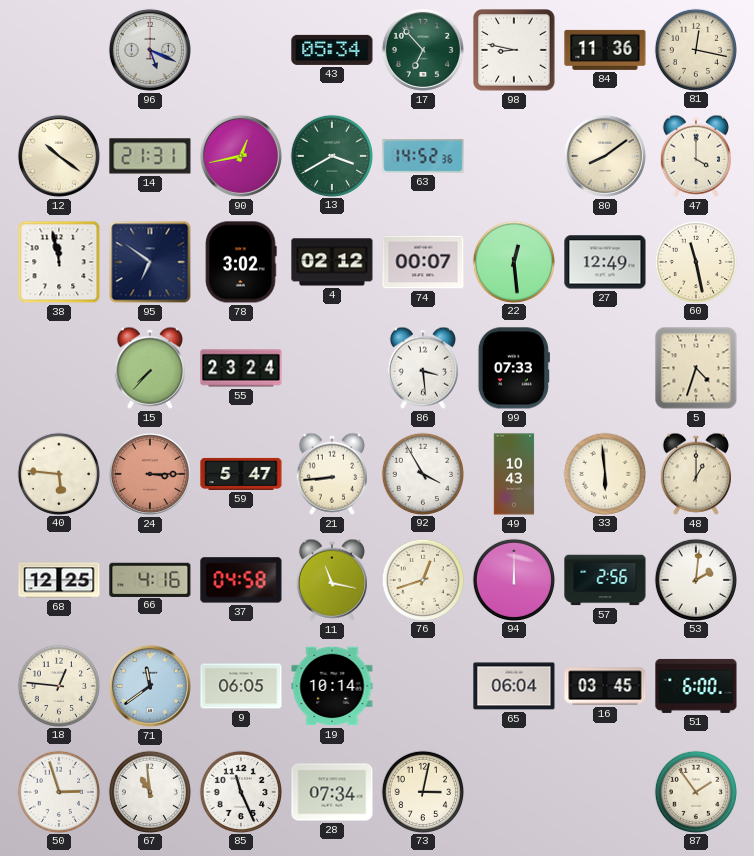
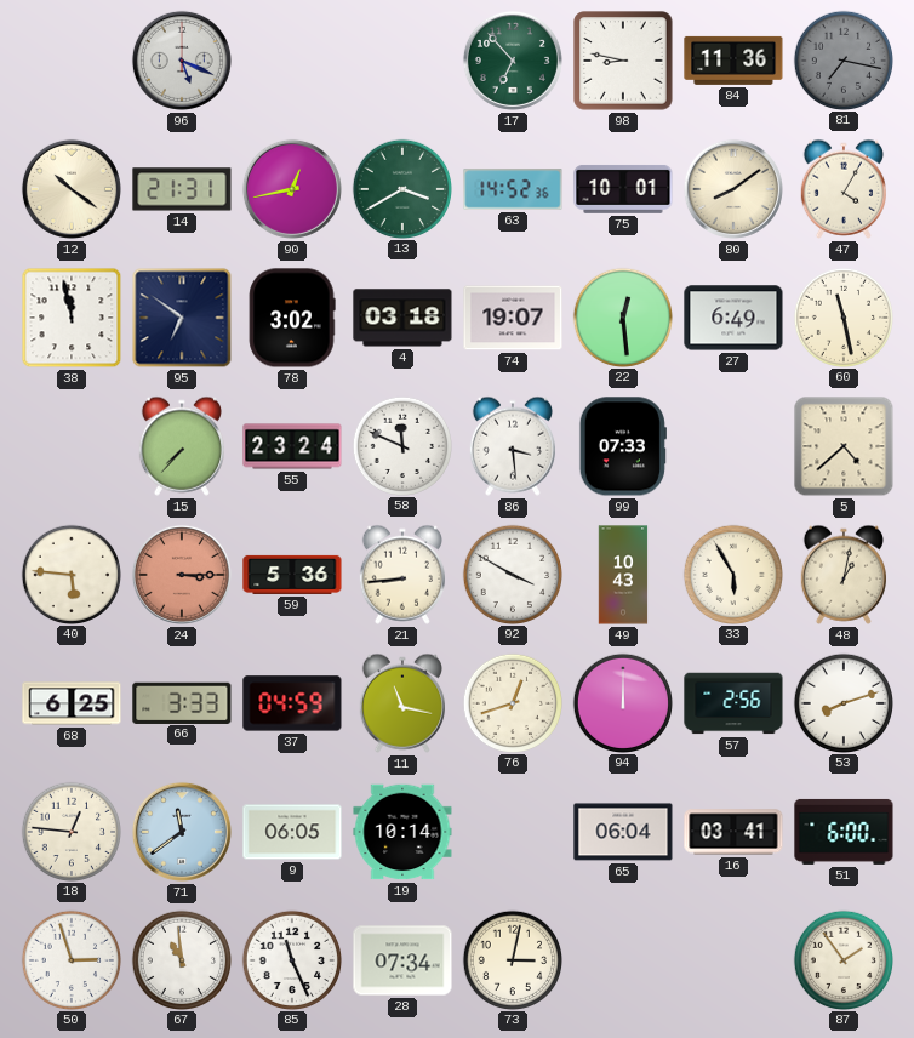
43: 05:34 -> none (332, 50)
81: 12:17 -> 7:17 (842, 59)
81 dial: cream -> grey (842, 59)
75: none -> 10:01 (623, 189)
47: 4:00 -> 4:05 (844, 189)
4: 02:12 -> 03:18 (402, 318)
74: 00:07 -> 19:07 (513, 318)
27: 12:49 -> 6:49 (733, 318)
58: none -> 11:49 (401, 445)
5: 4:33 -> 4:38 (844, 446)
59: 5:47 -> 5:36 (292, 575)
92: 3:55 -> 3:50 (512, 574)
33: 5:59 -> 5:55 (732, 574)
48: 1:00 -> 1:02 (844, 575)
68: 12:25 -> 6:25 (72, 703)
66: 4:16 -> 3:33 (182, 702)
37: 04:58 -> 04:59 (292, 703)
53: 2:01 -> 8:12 (842, 702)
16: 03:45 -> 03:41 (733, 832)
